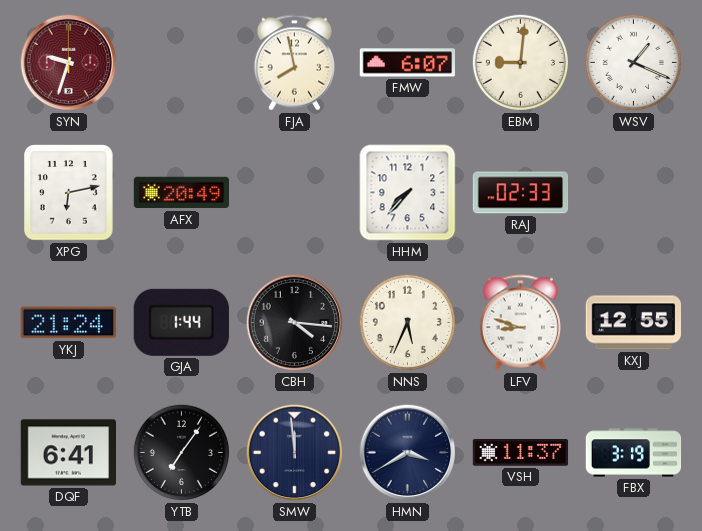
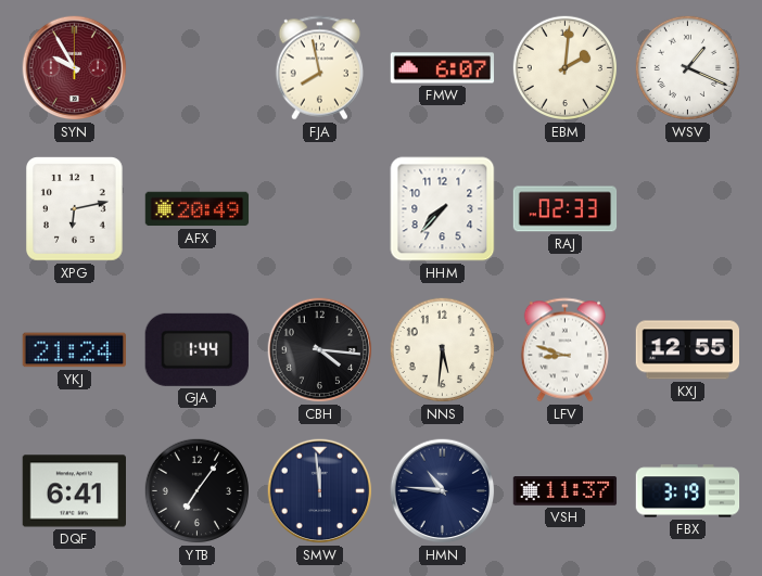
SYN: 9:33 -> 9:55 (75, 68)
EBM: 9:01 -> 2:01 (564, 67)
NNS: 5:34 -> 5:31 (442, 349)
HMN: 3:40 -> 10:46 (443, 491)
